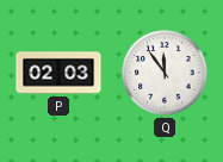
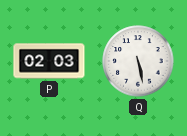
Q: 11:54 -> 5:28 (138, 61)
